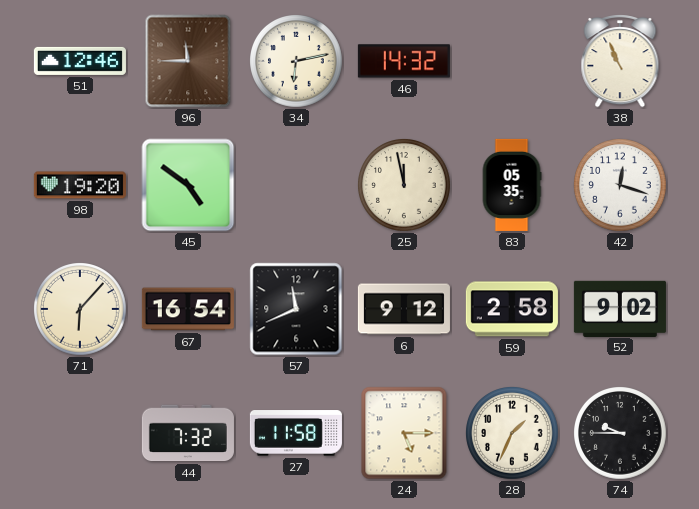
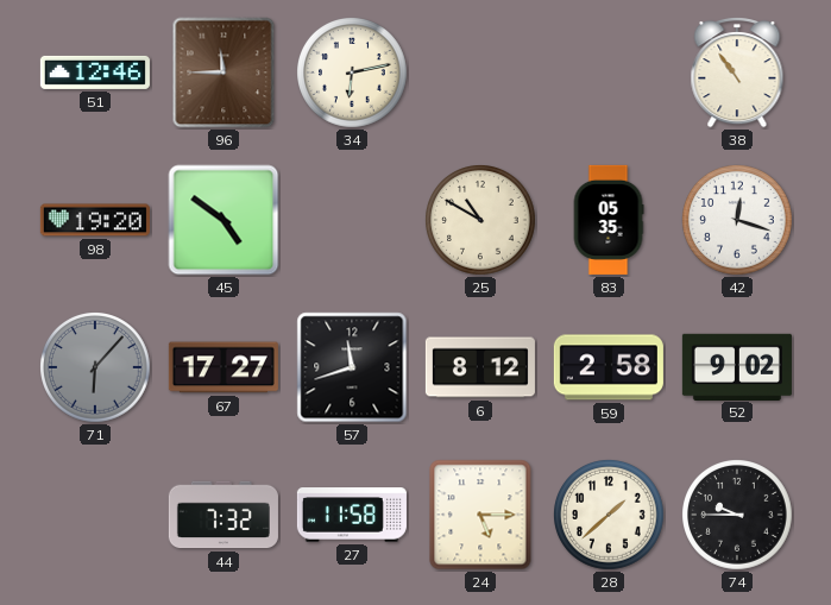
46: 14:32 -> none (404, 61)
38: 10:56 -> 10:54 (737, 74)
25: 11:58 -> 10:50 (481, 221)
71 dial: cream -> grey (96, 368)
67: 16:54 -> 17:27 (224, 367)
57: 11:41 -> 11:42 (352, 367)
6: 9:12 -> 8:12 (480, 367)
28: 1:34 -> 1:38 (610, 516)
